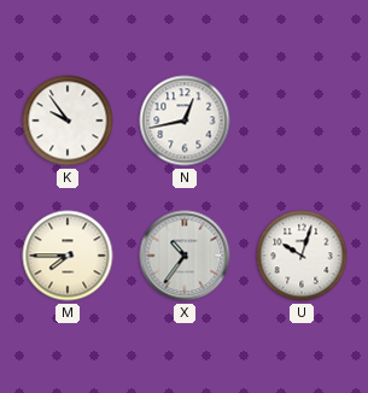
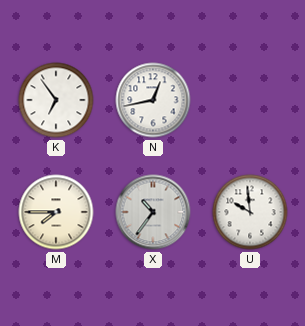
K: 9:54 -> 6:54 (56, 100)
U: 10:03 -> 9:59 (250, 212)
